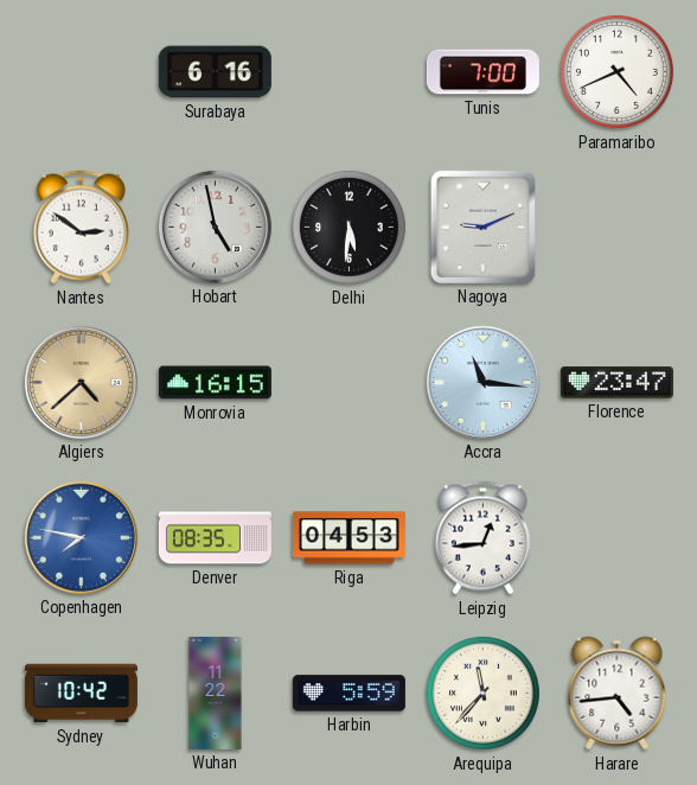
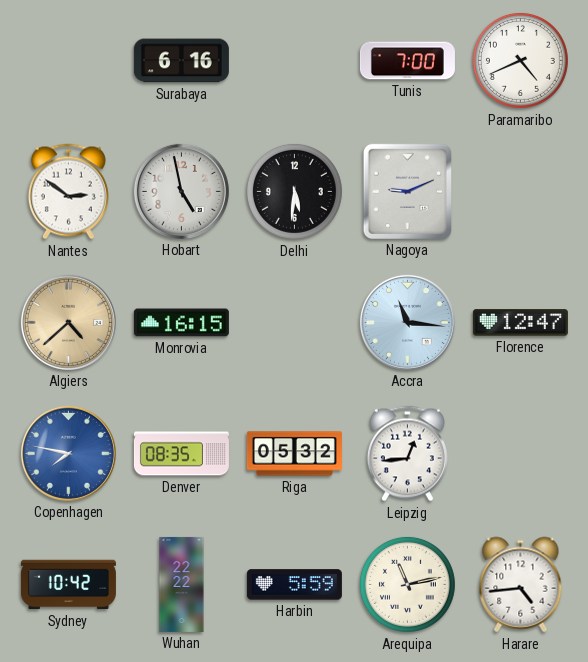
Florence: 23:47 -> 12:47 (520, 323)
Riga: 04:53 -> 05:32 (294, 454)
Wuhan: 11:22 -> 22:22 (182, 584)
Arequipa: 11:37 -> 11:13 (407, 584)
